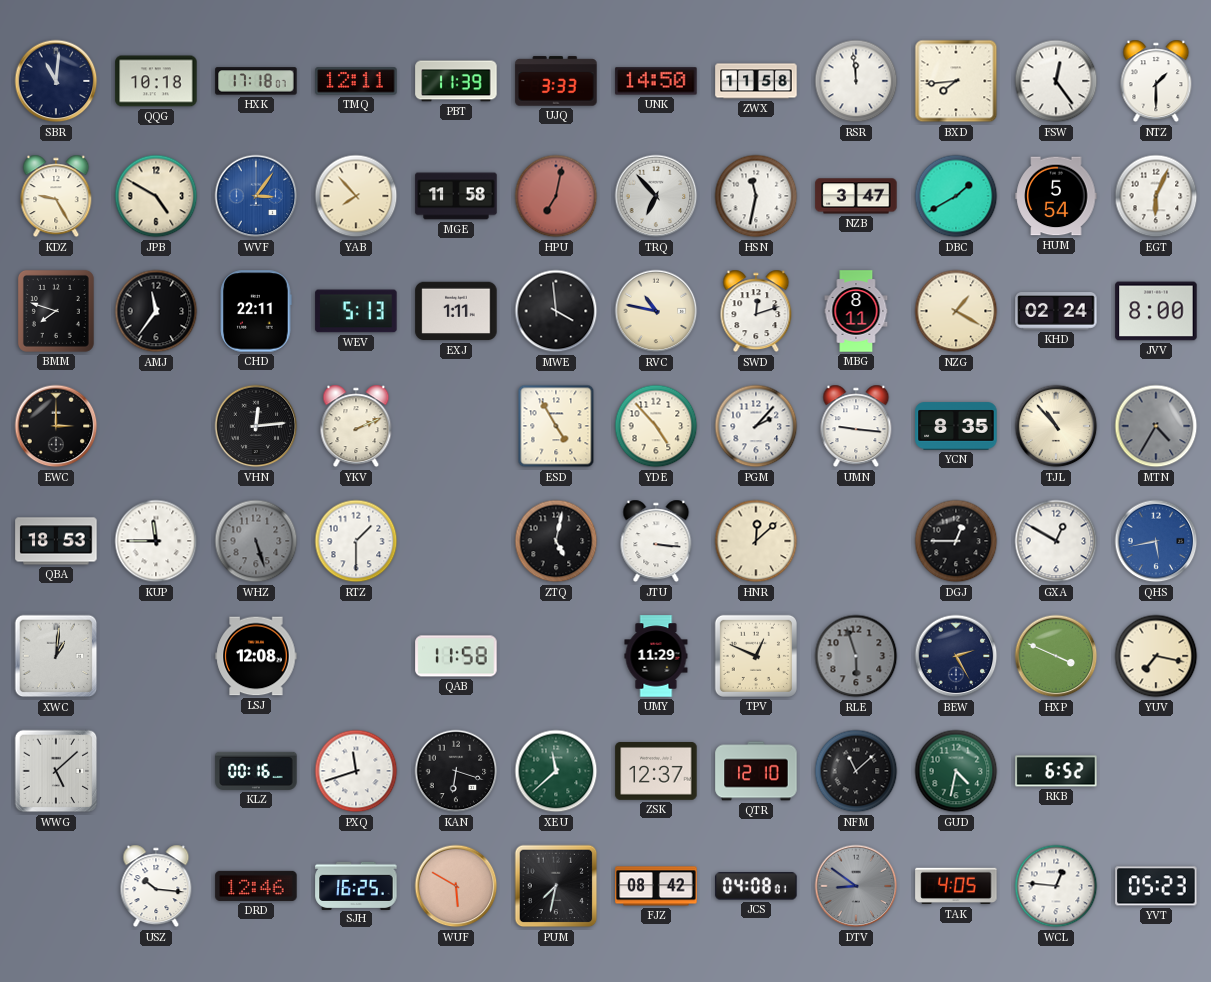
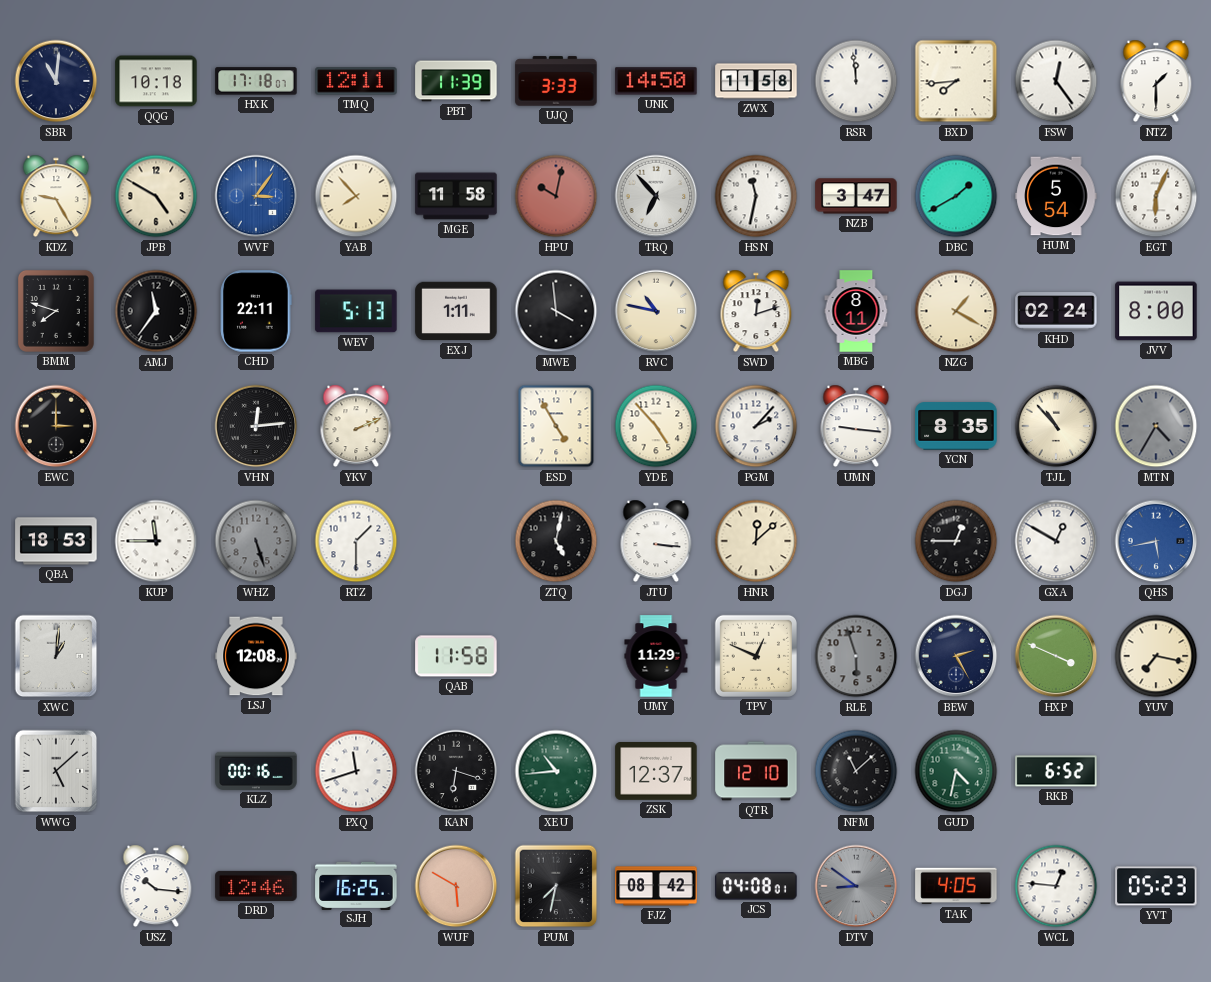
HPU: 7:02 -> 10:02 (556, 196)
XEU: 11:38 -> 10:44 (556, 771)
